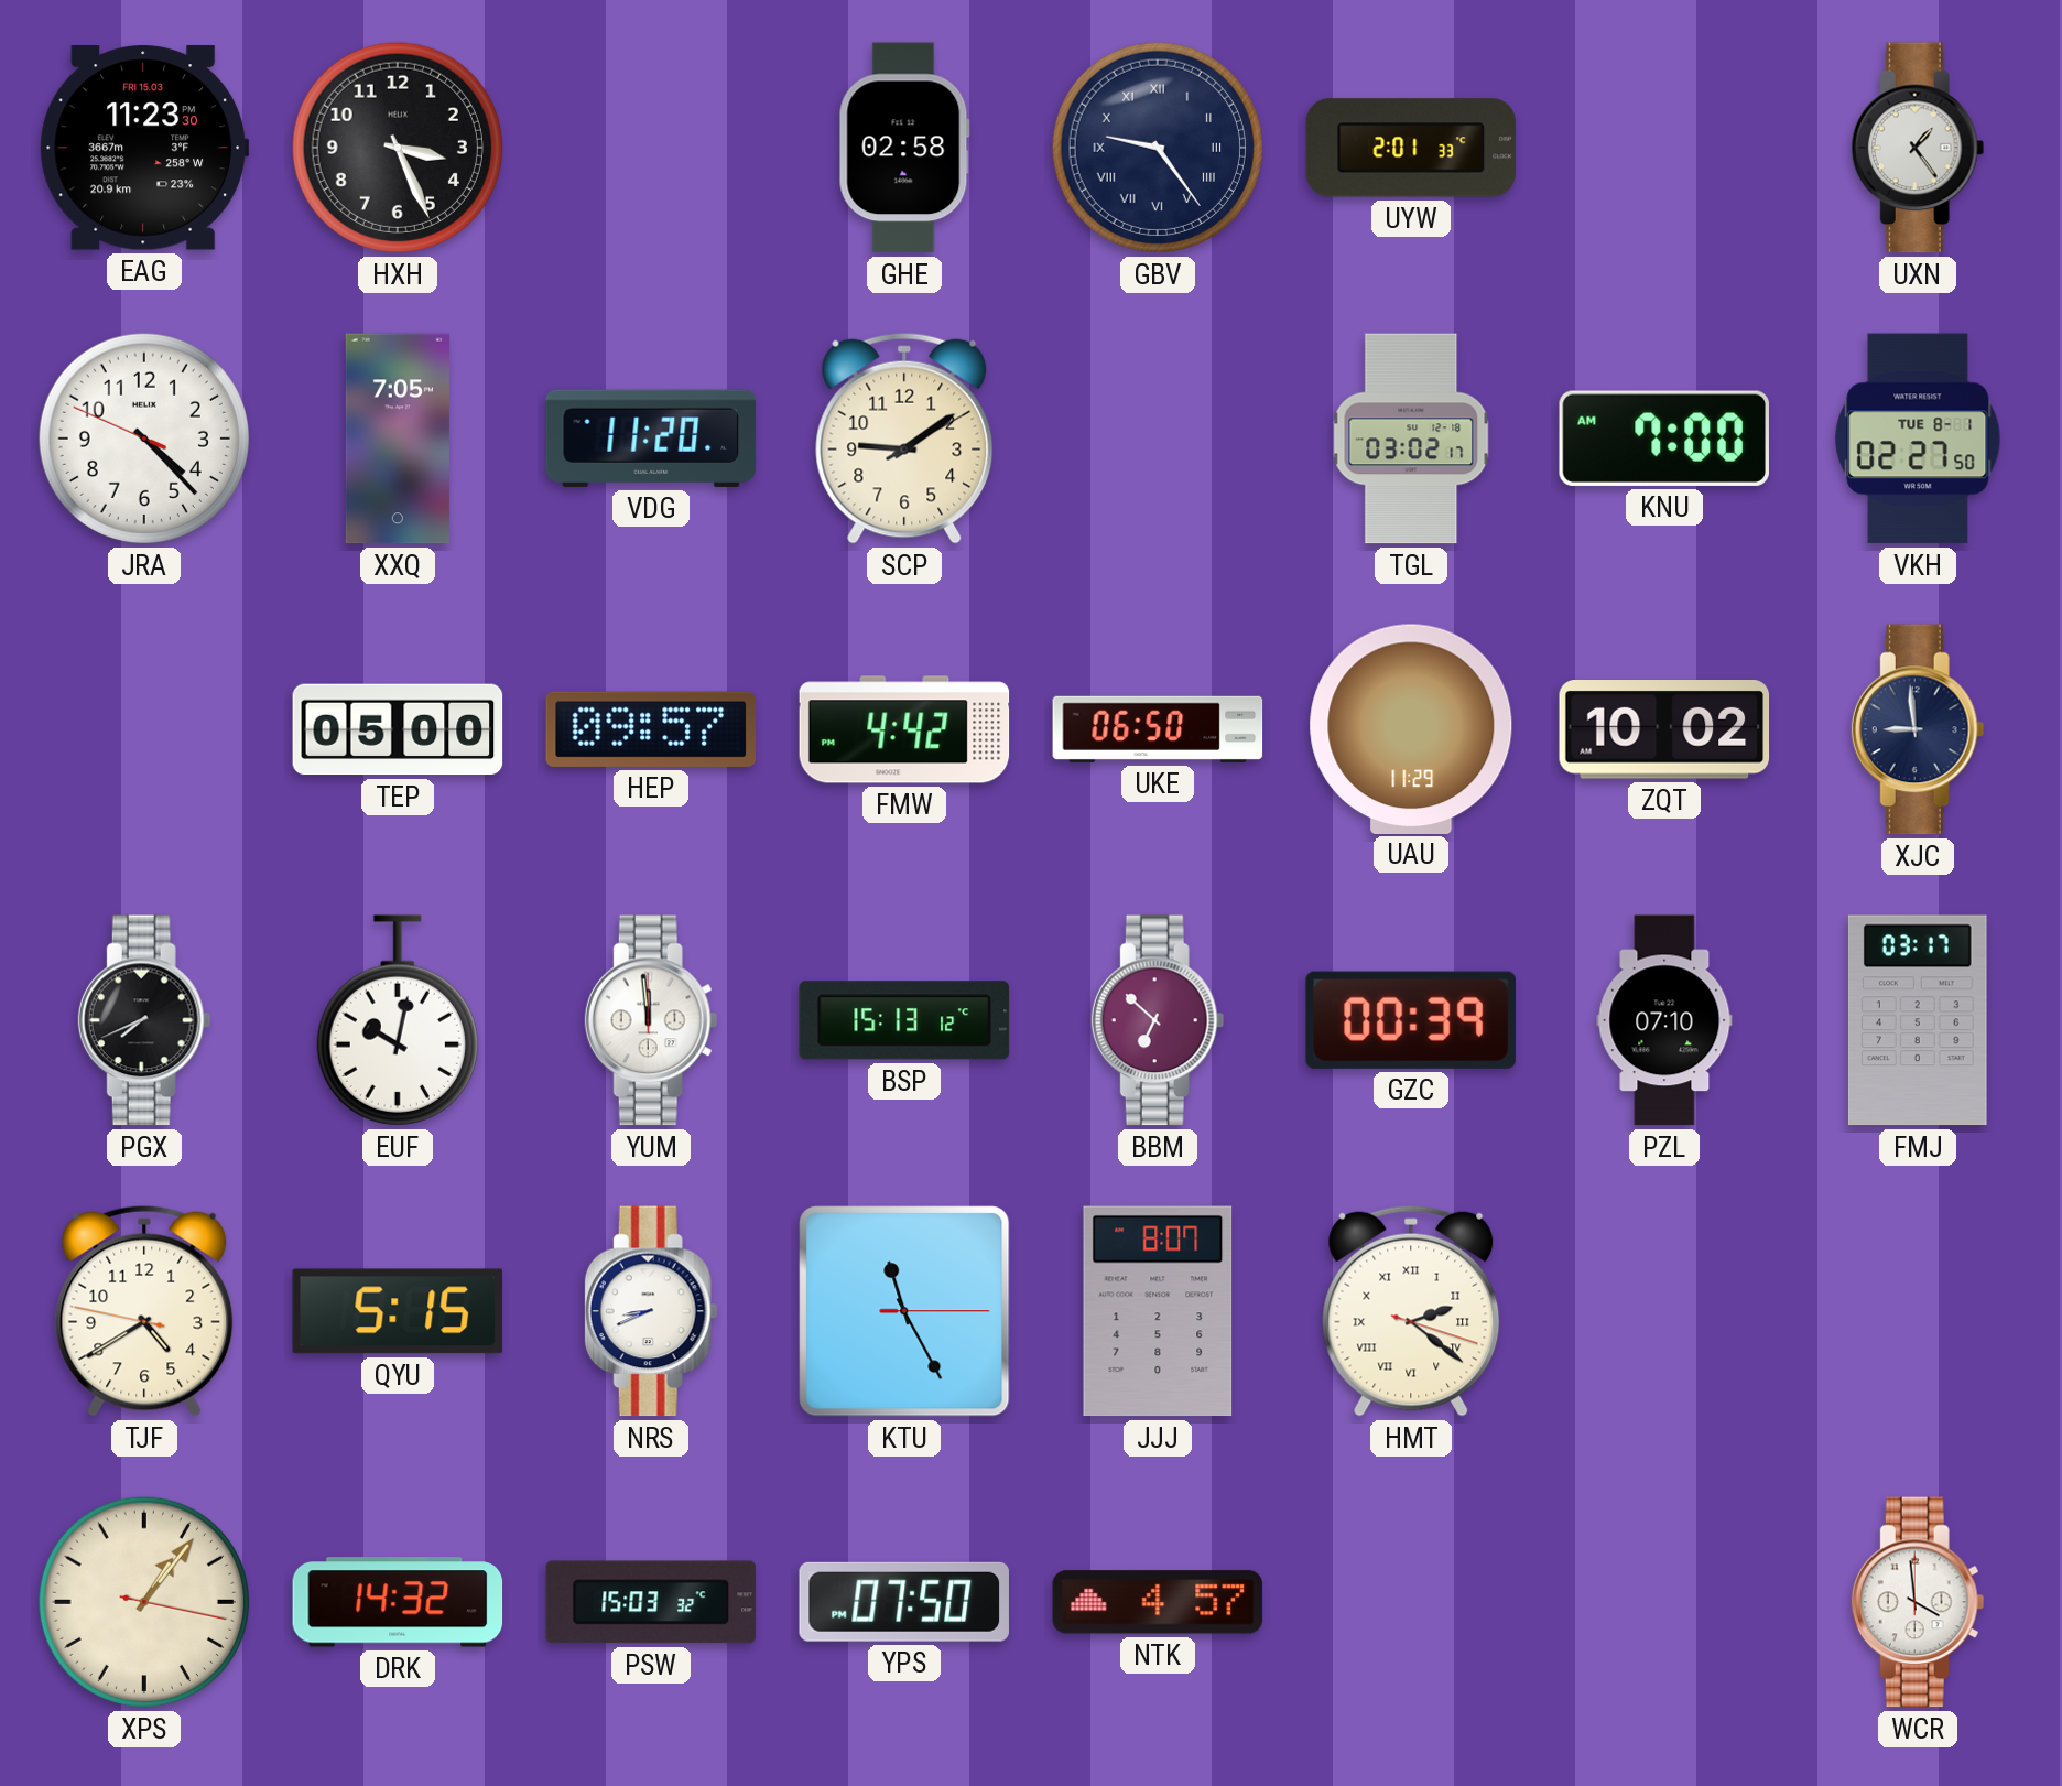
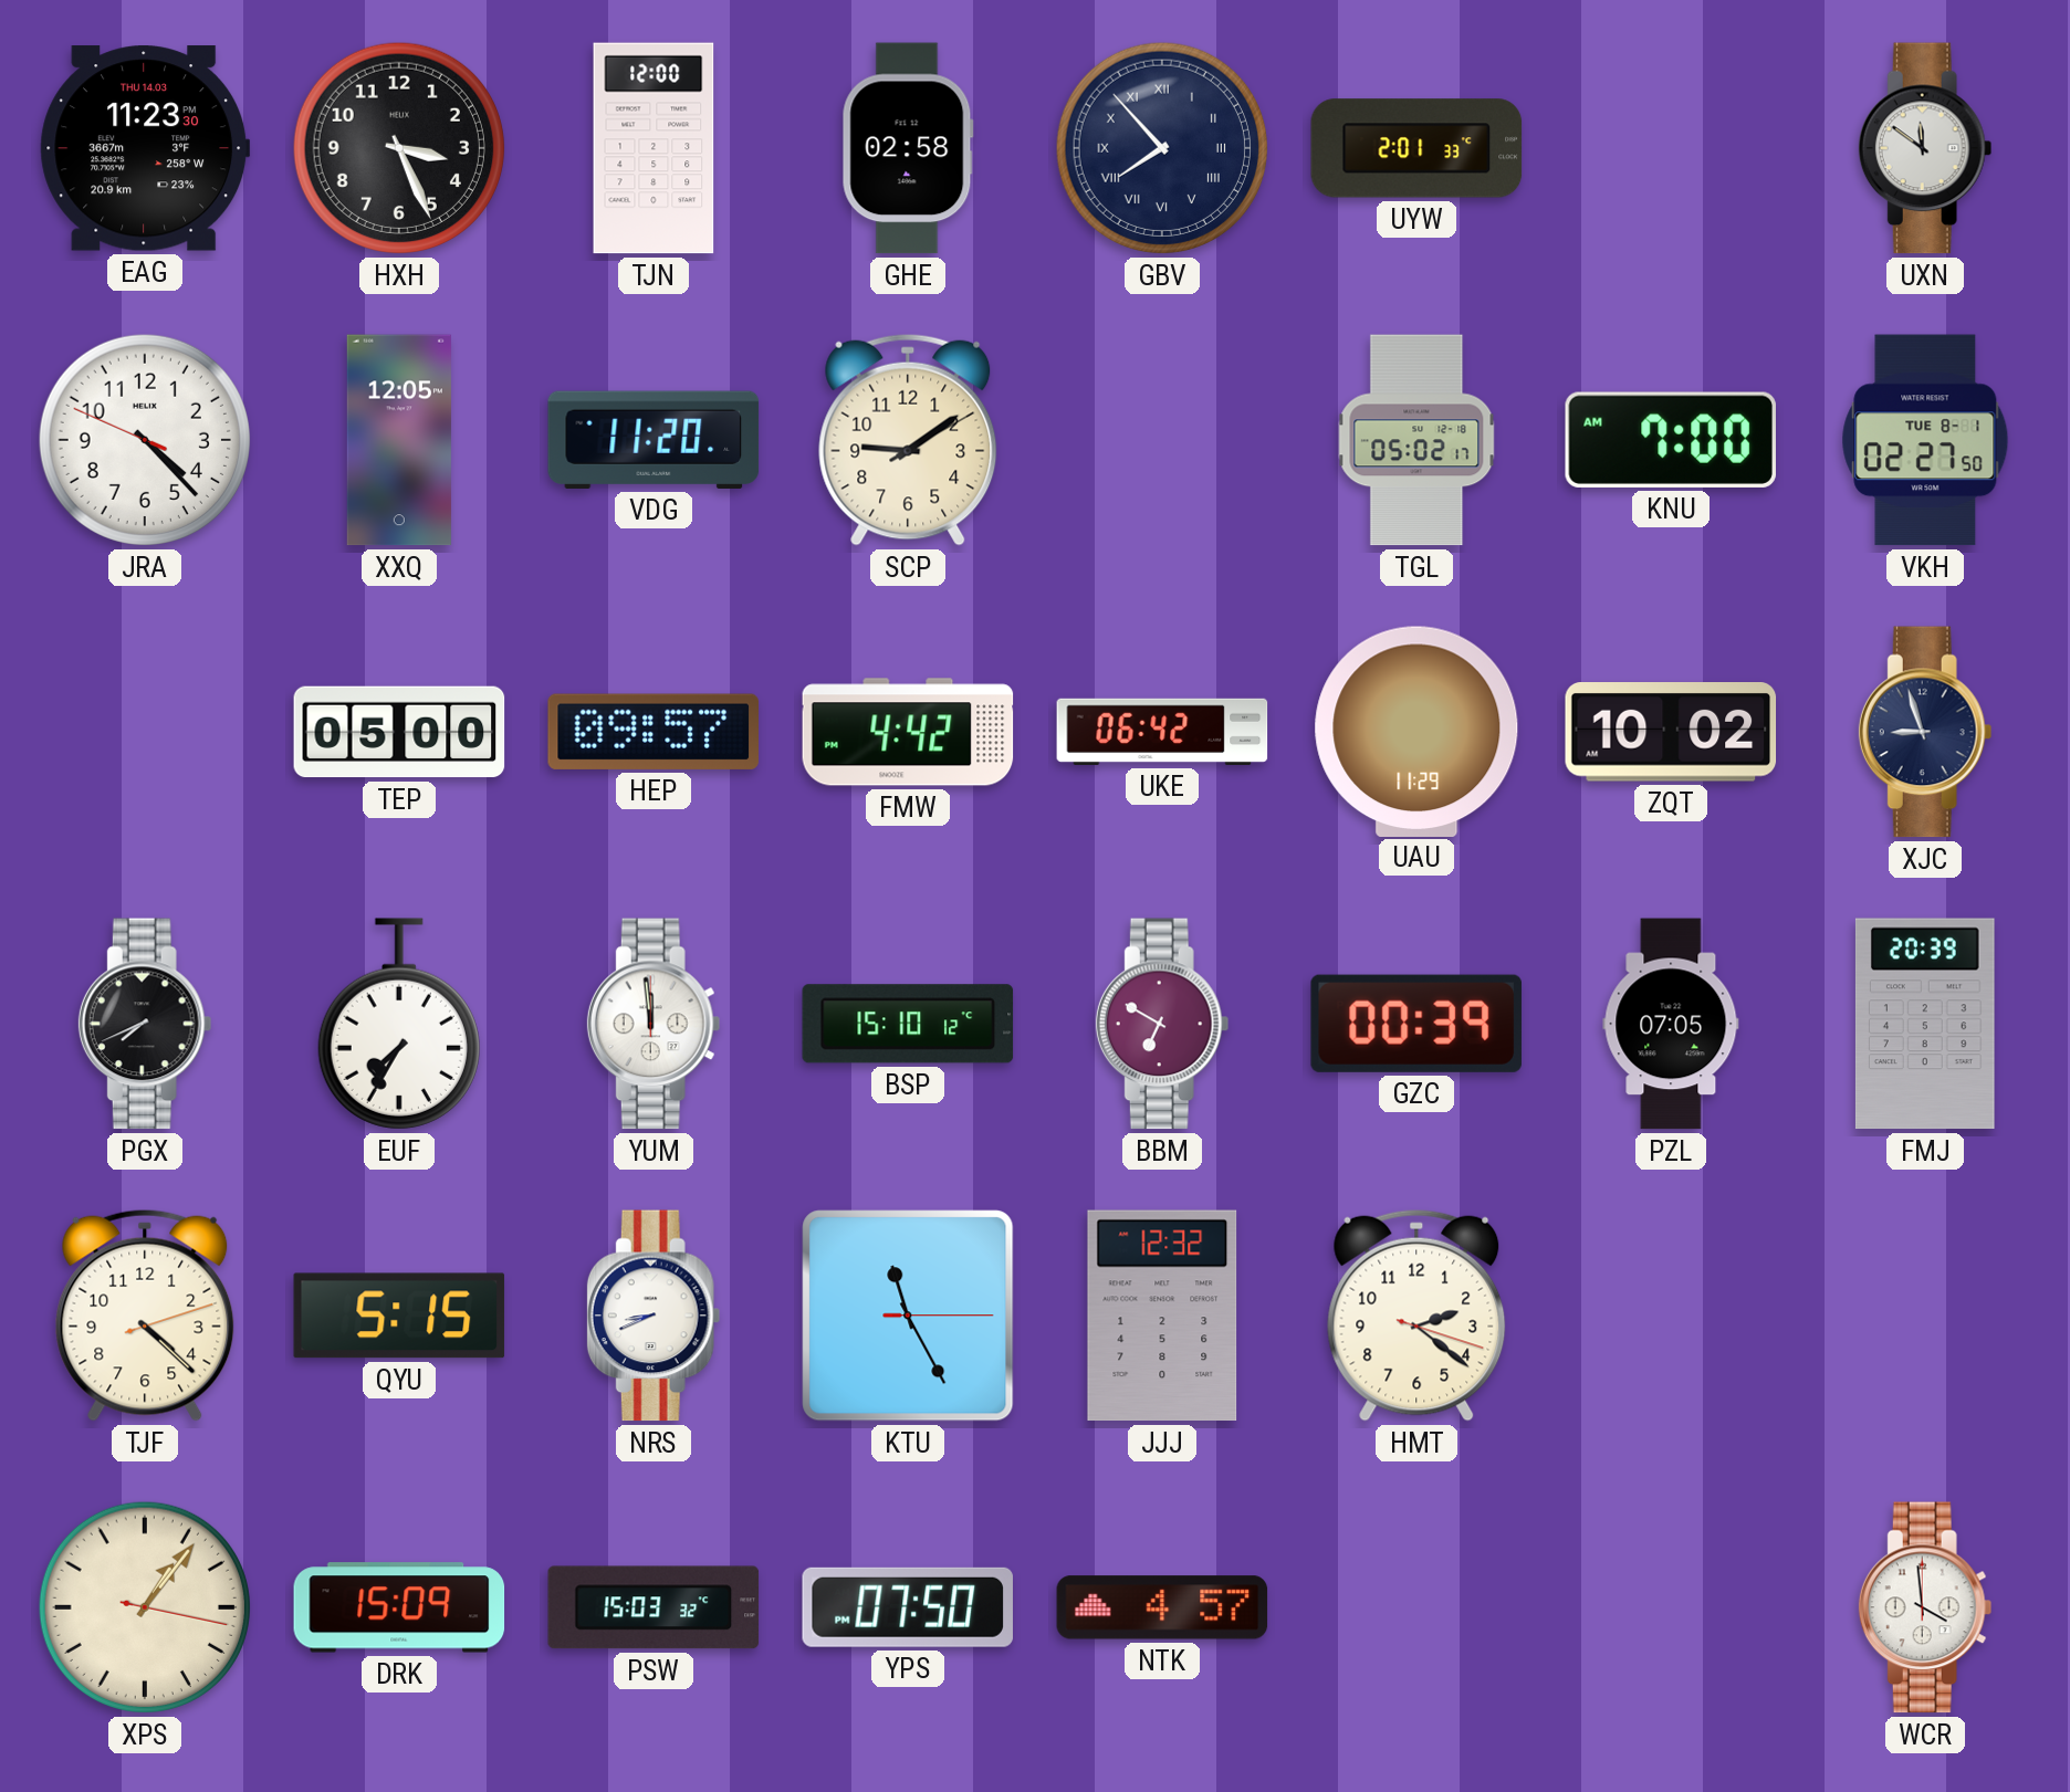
EAG date: FRI 15.03 -> THU 14.03 (145, 148)
TJN: none -> 12:00 (654, 148)
GBV: 9:24 -> 7:53 (1162, 148)
UXN: 1:24 -> 11:51 (1925, 148)
XXQ: 7:05 -> 12:05 (399, 440)
TGL: 03:02 -> 05:02 (1416, 440)
UKE: 06:50 -> 06:42 (1162, 732)
XJC: 8:59 -> 8:57 (1925, 732)
EUF: 10:02 -> 7:35 (399, 1024)
BSP: 15:13 -> 15:10 (908, 1024)
BBM: 6:52 -> 6:50 (1162, 1024)
PZL: 07:10 -> 07:05 (1671, 1024)
FMJ: 03:17 -> 20:39 (1925, 1024)
TJF: 4:39 -> 4:22 (145, 1316)
JJJ: 8:07 -> 12:32 (1162, 1316)
HMT numerals: Roman -> Arabic (1416, 1316)
DRK: 14:32 -> 15:09 (399, 1607)
